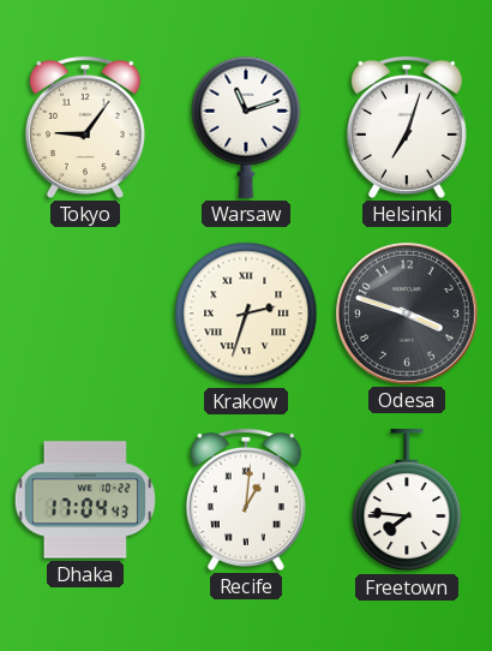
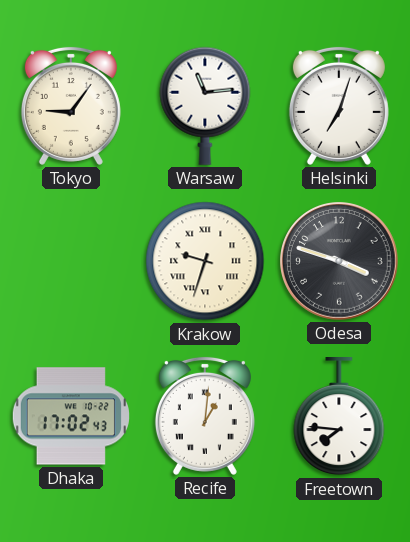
Warsaw: 11:12 -> 11:14 (205, 106)
Krakow: 2:33 -> 9:33 (205, 261)
Dhaka: 17:04 -> 17:02 (71, 416)
